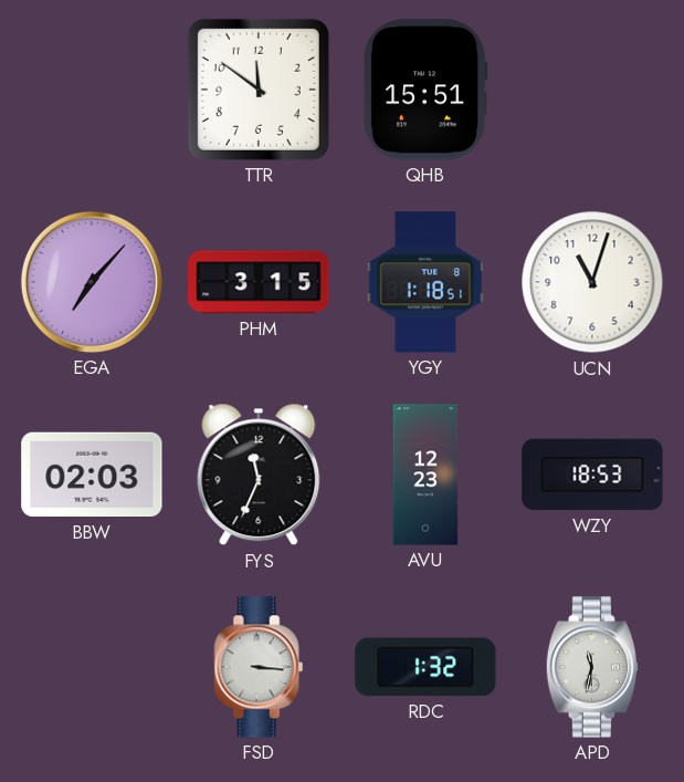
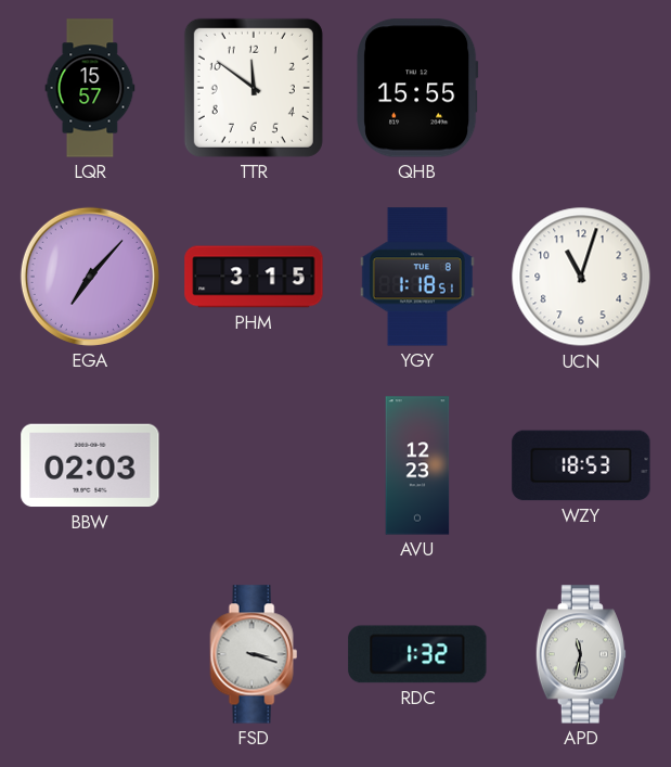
LQR: none -> 15:57 (90, 88)
QHB: 15:51 -> 15:55 (418, 88)
FYS: 11:34 -> none (259, 475)
FSD: 3:16 -> 3:18 (254, 654)
